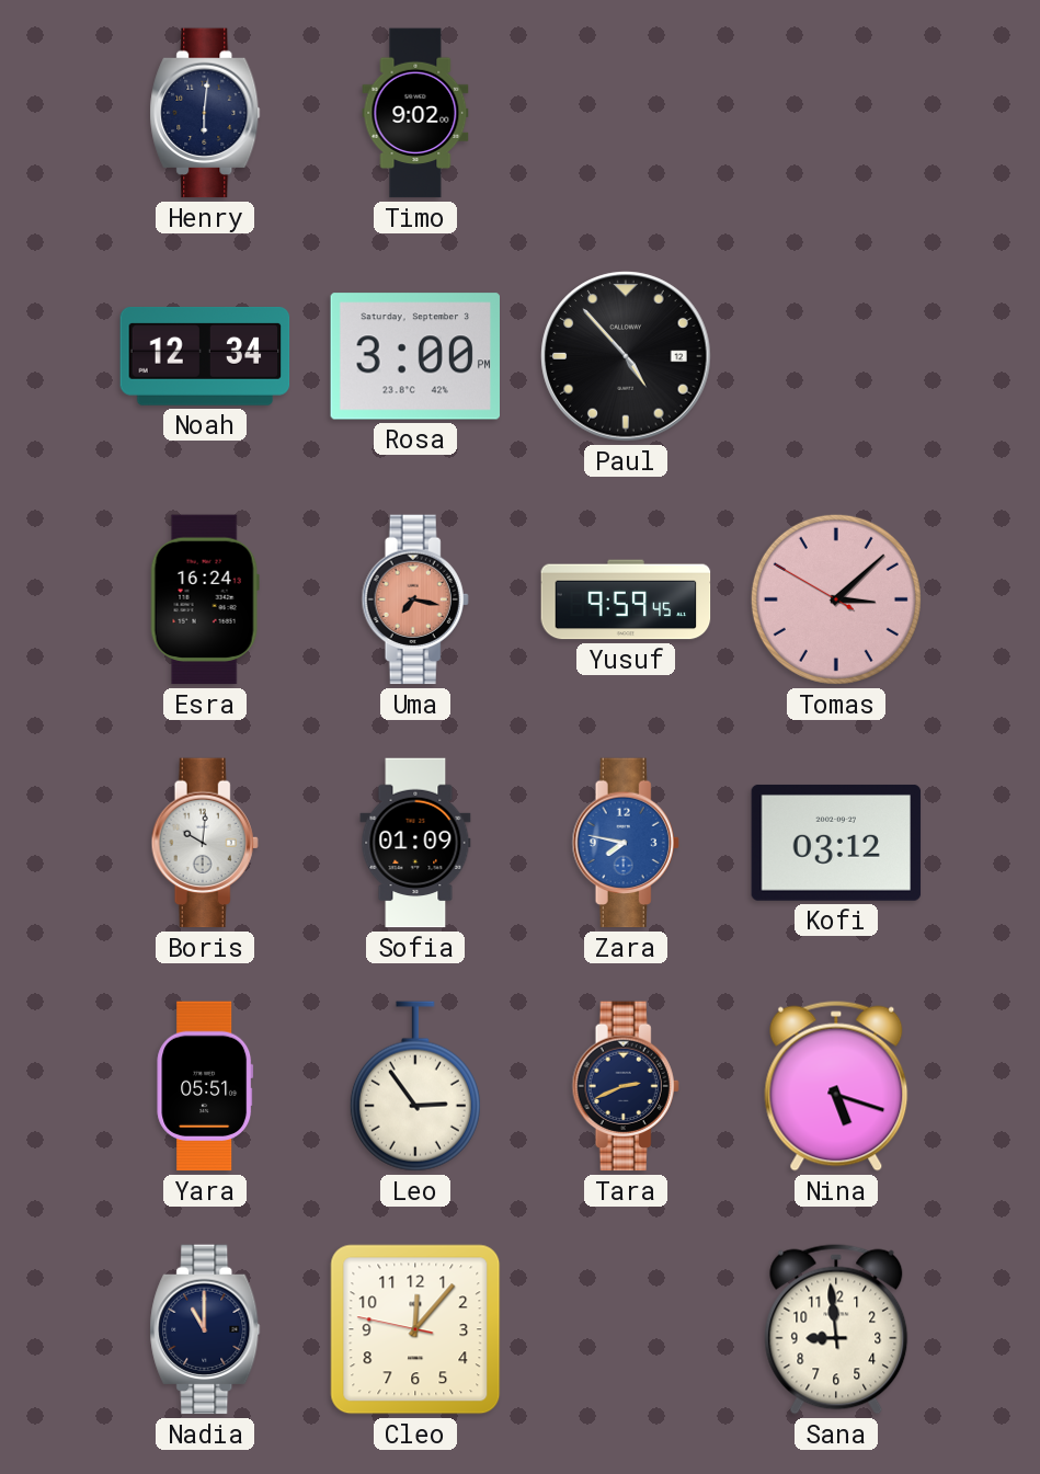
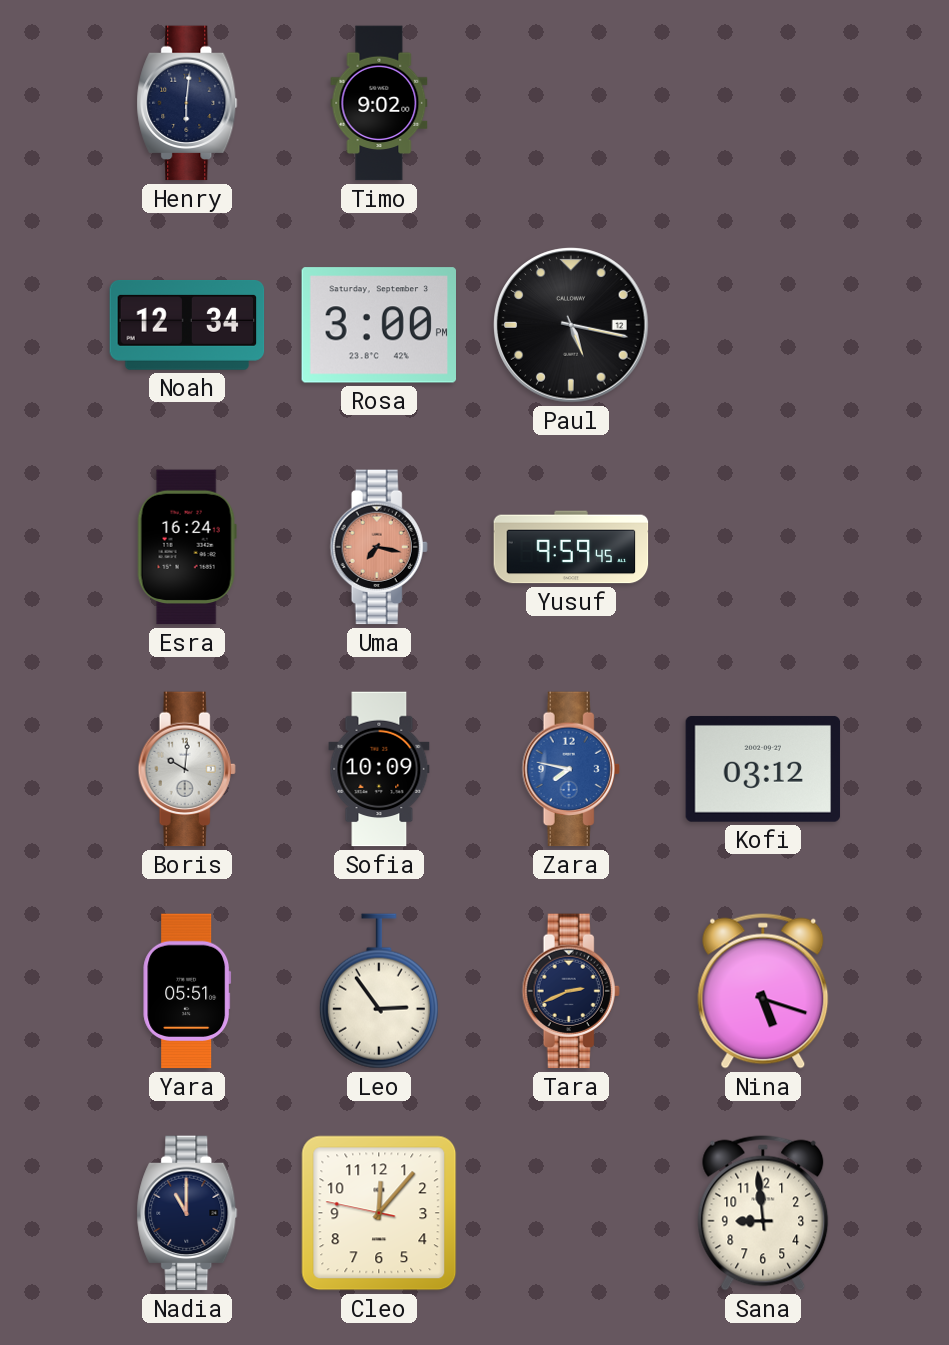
Paul: 4:53 -> 5:17 (571, 325)
Tomas: 3:07 -> none (836, 599)
Sofia: 01:09 -> 10:09 (379, 769)
